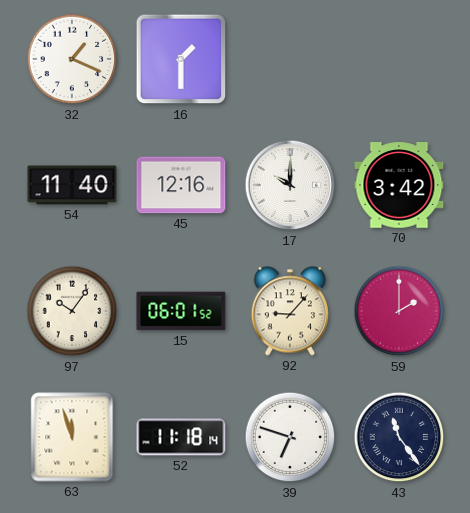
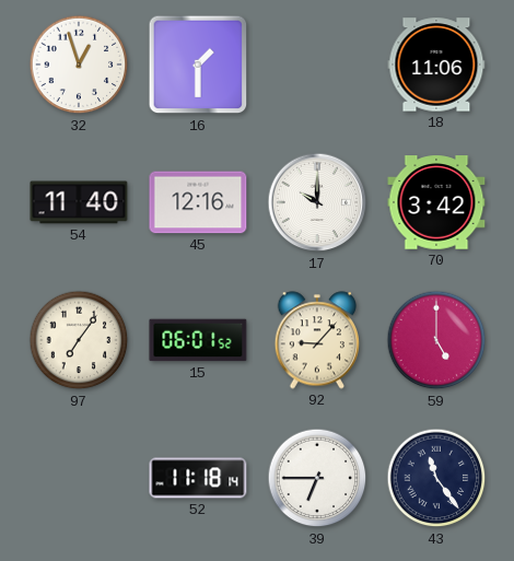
32: 1:19 -> 12:57 (79, 65)
18: none -> 11:06 (436, 65)
97: 10:06 -> 7:06 (79, 340)
59: 2:00 -> 5:00 (436, 340)
63: 11:57 -> none (72, 437)
39: 6:48 -> 6:45 (317, 478)
